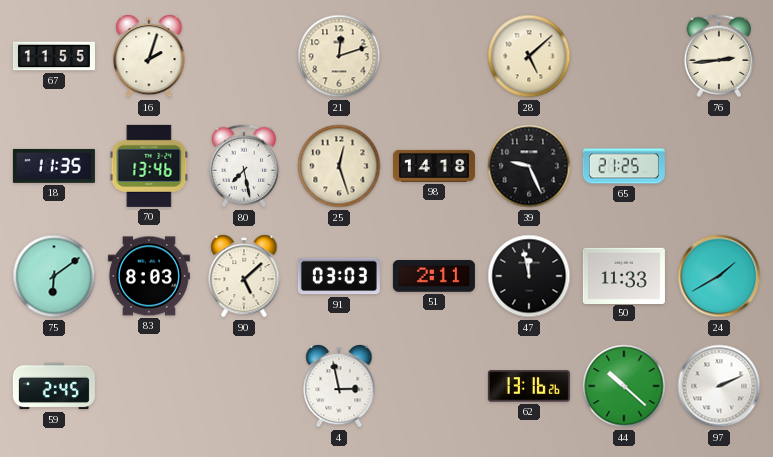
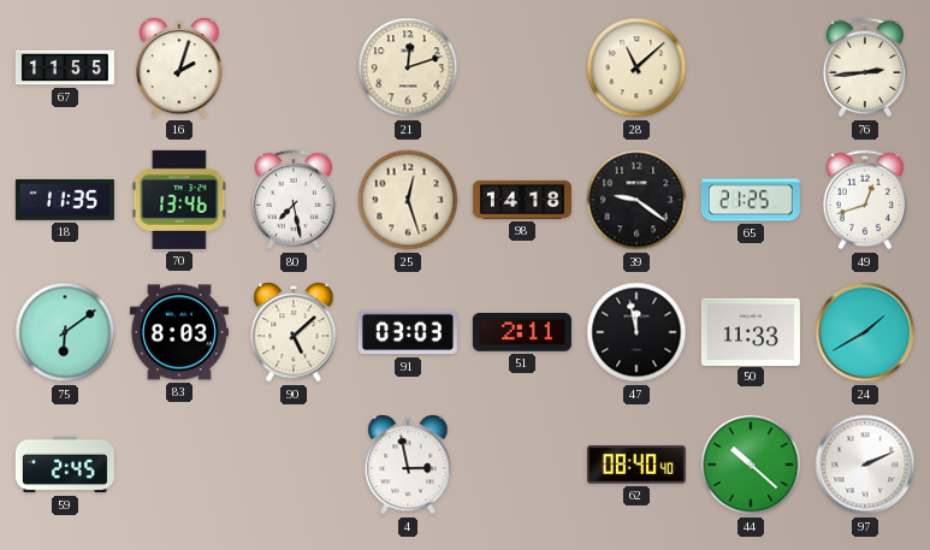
28: 5:08 -> 11:08 (636, 67)
39: 9:26 -> 9:21 (636, 200)
49: none -> 12:42 (865, 200)
62: 13:16 -> 08:40 (636, 465)
